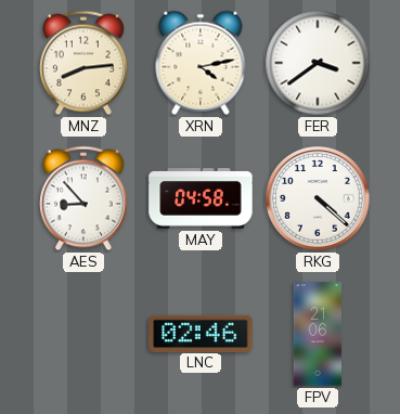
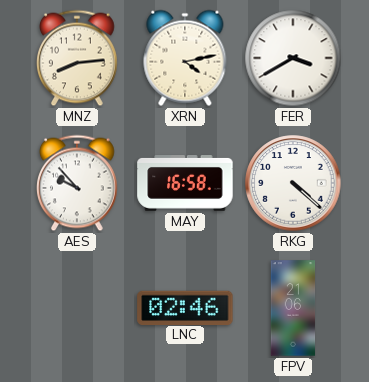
FER: 3:39 -> 3:40 (293, 58)
AES: 8:53 -> 9:53 (78, 183)
MAY: 04:58 -> 16:58 (185, 184)
